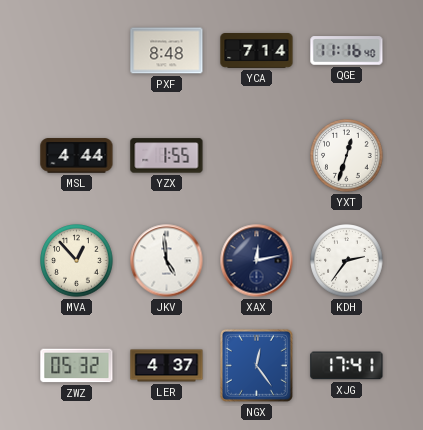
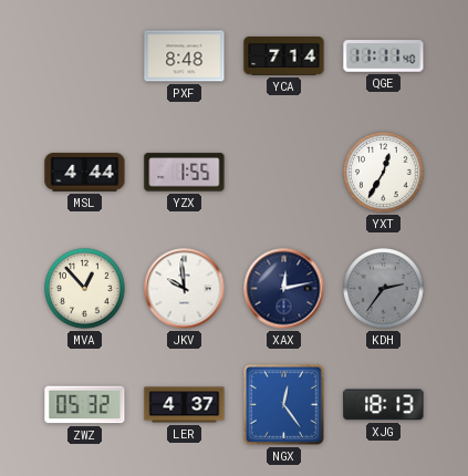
QGE: 11:16 -> 11:11 (384, 56)
YXT: 12:33 -> 12:35 (384, 173)
JKV: 4:59 -> 9:59 (185, 289)
KDH dial: white -> grey (384, 289)
XJG: 17:41 -> 18:13 (384, 405)
